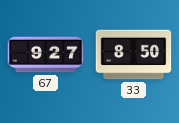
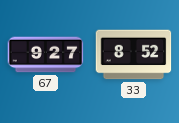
33: 8:50 -> 8:52 (134, 55)
